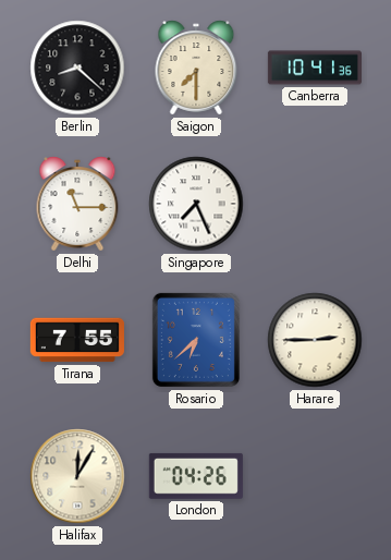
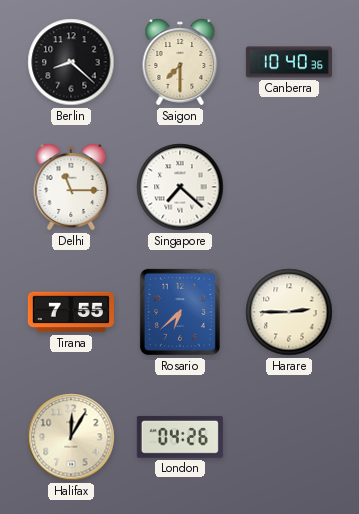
Canberra: 10:41 -> 10:40 (289, 62)
Singapore: 7:26 -> 7:22 (180, 187)
